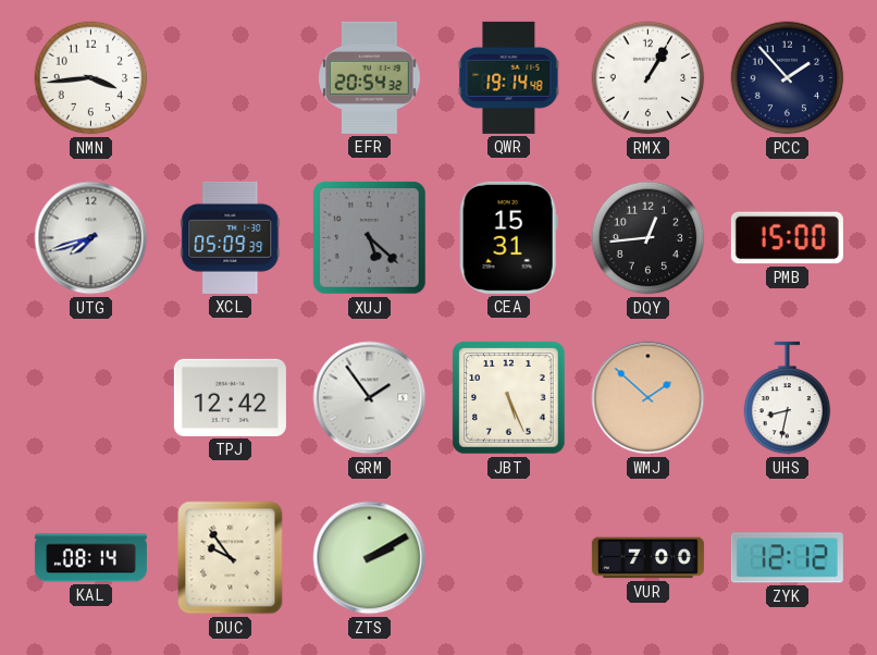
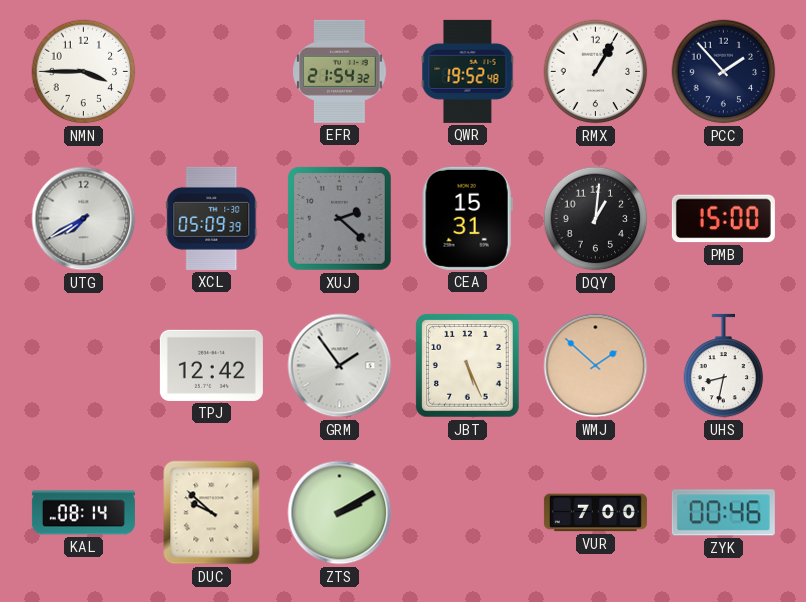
NMN: 3:44 -> 3:45 (84, 72)
EFR: 20:54 -> 21:54 (340, 71)
QWR: 19:14 -> 19:52 (468, 71)
UTG: 7:42 -> 7:40 (84, 219)
XUJ: 5:22 -> 2:22 (340, 219)
DQY: 12:44 -> 1:01 (596, 219)
DUC: 9:54 -> 9:52 (212, 513)
ZYK: 12:12 -> 00:46 (723, 513)
